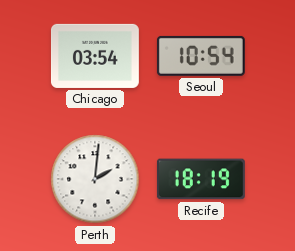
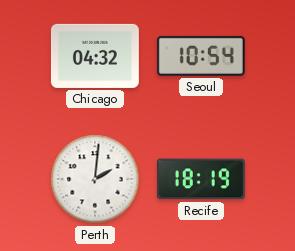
Chicago: 03:54 -> 04:32 (95, 56)
